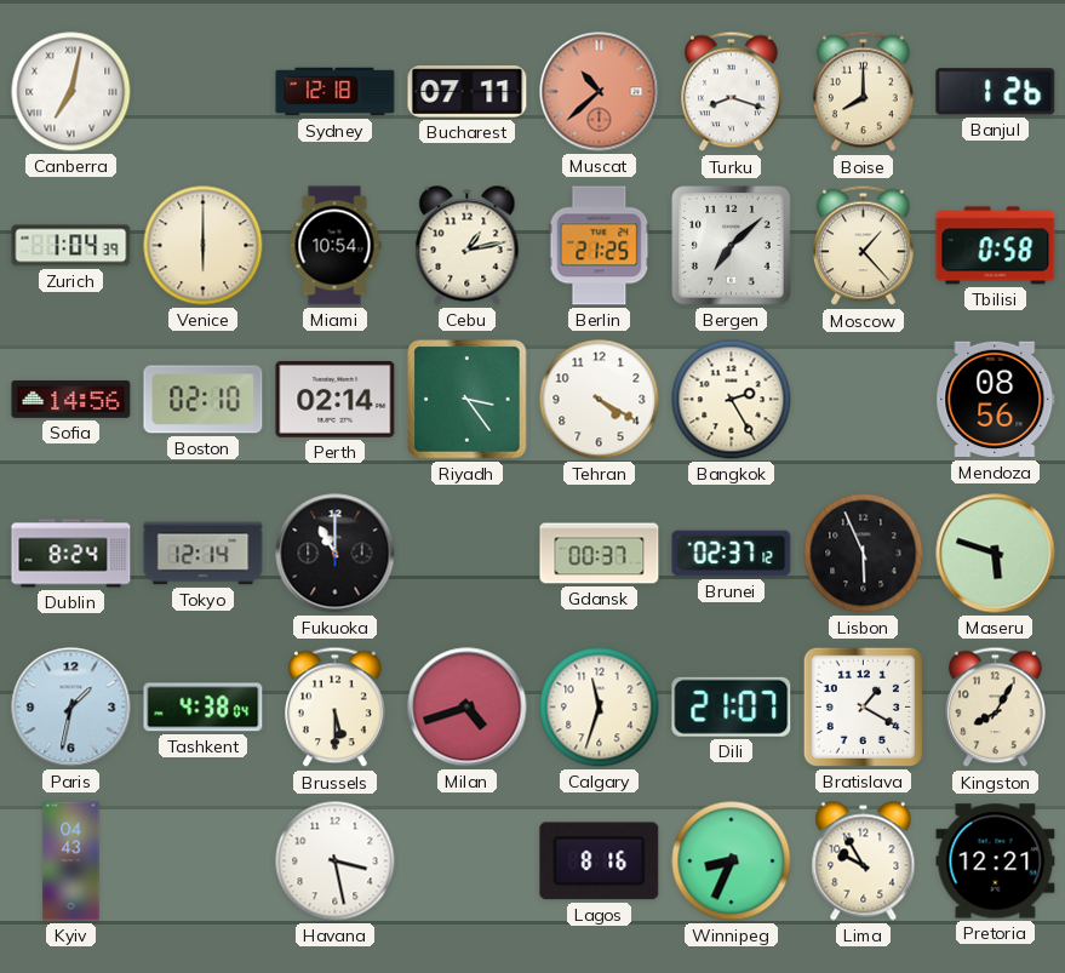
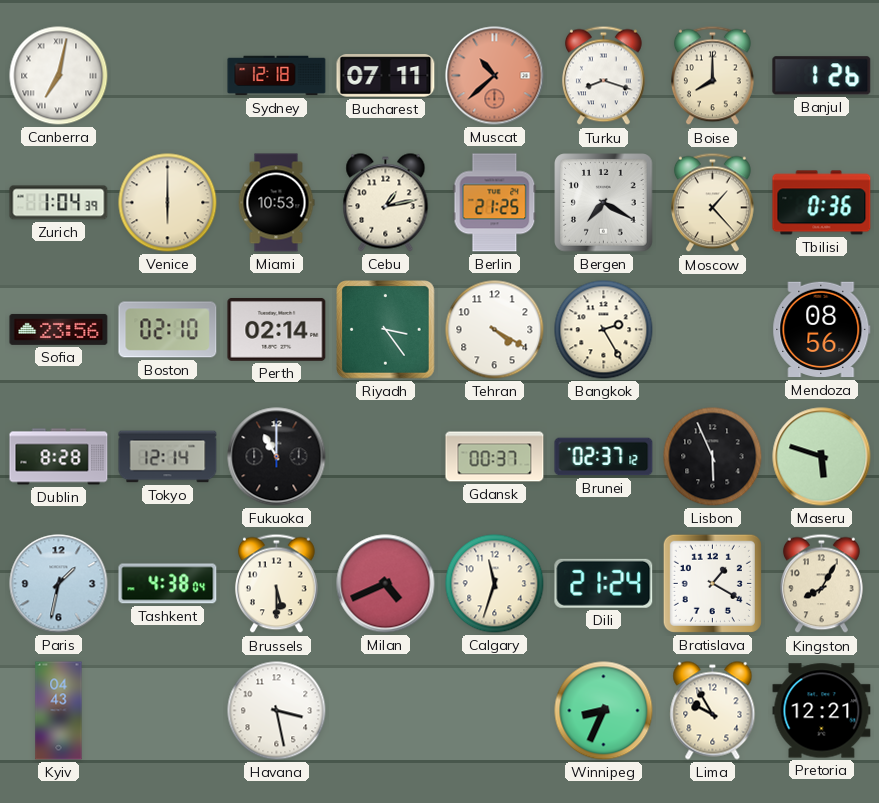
Miami: 10:54 -> 10:53 (276, 203)
Bergen: 7:08 -> 7:20 (604, 203)
Tbilisi: 0:58 -> 0:36 (822, 203)
Sofia: 14:56 -> 23:56 (59, 329)
Dublin: 8:24 -> 8:28 (59, 457)
Milan: 4:42 -> 4:41 (386, 584)
Dili: 21:07 -> 21:24 (604, 583)
Lagos: 8:16 -> none (600, 862)
